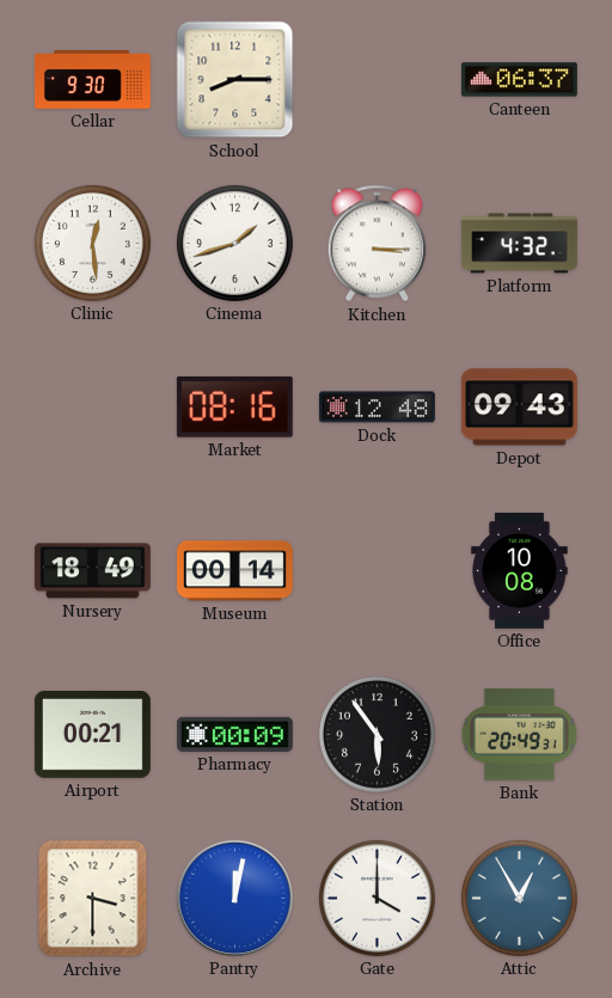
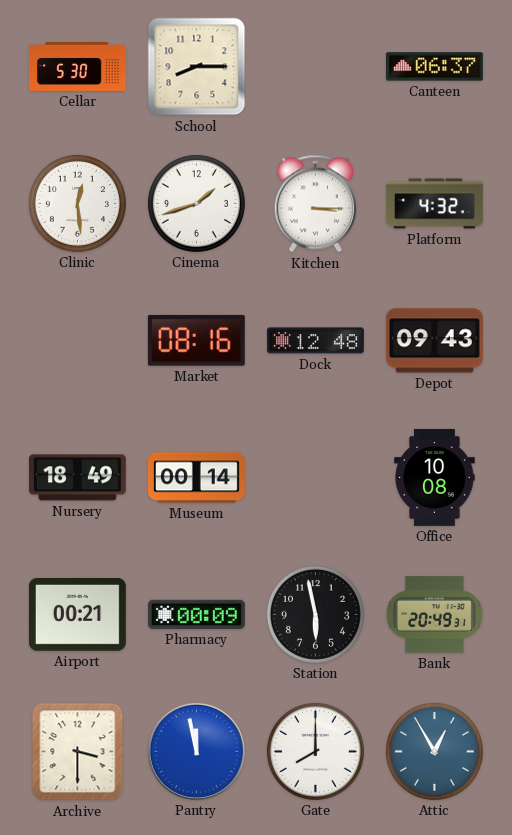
Cellar: 9:30 -> 5:30 (77, 67)
Station: 5:54 -> 5:58 (315, 614)
Pantry: 12:02 -> 11:58 (196, 751)
Gate: 4:00 -> 8:00 (315, 751)
